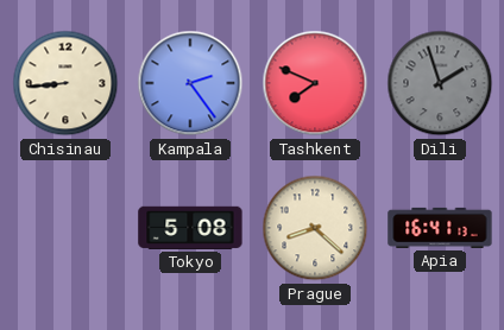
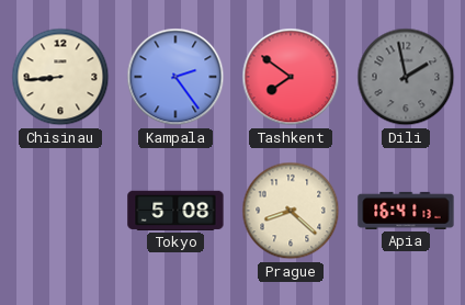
Tashkent: 7:49 -> 7:51 (291, 77)
Dili: 1:57 -> 1:58 (406, 77)
